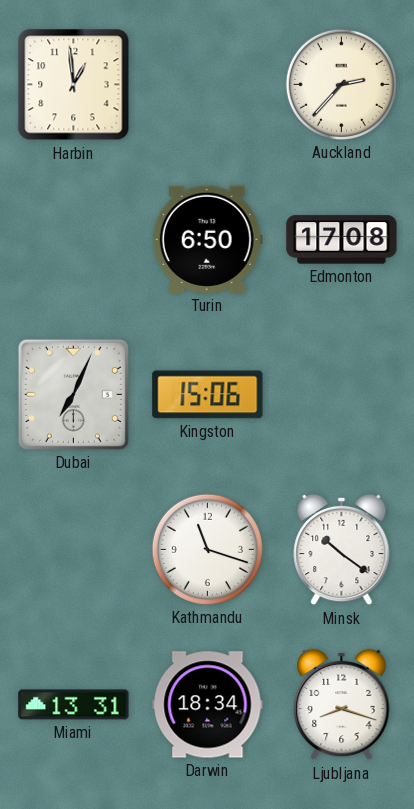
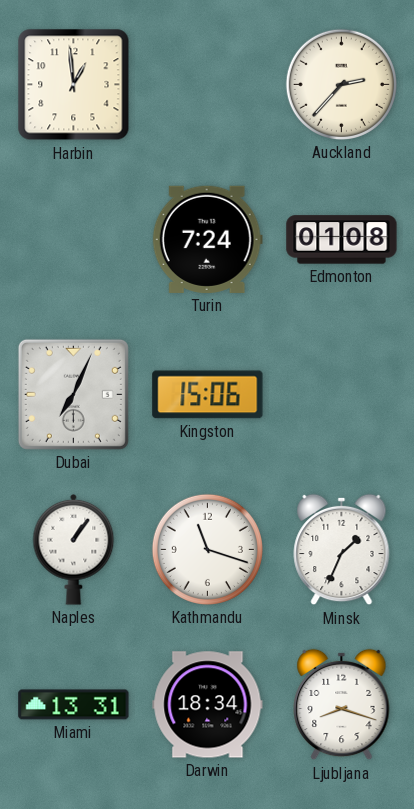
Turin: 6:50 -> 7:24 (207, 239)
Edmonton: 17:08 -> 01:08 (342, 240)
Naples: none -> 1:06 (74, 549)
Minsk: 10:21 -> 1:34 (342, 550)
